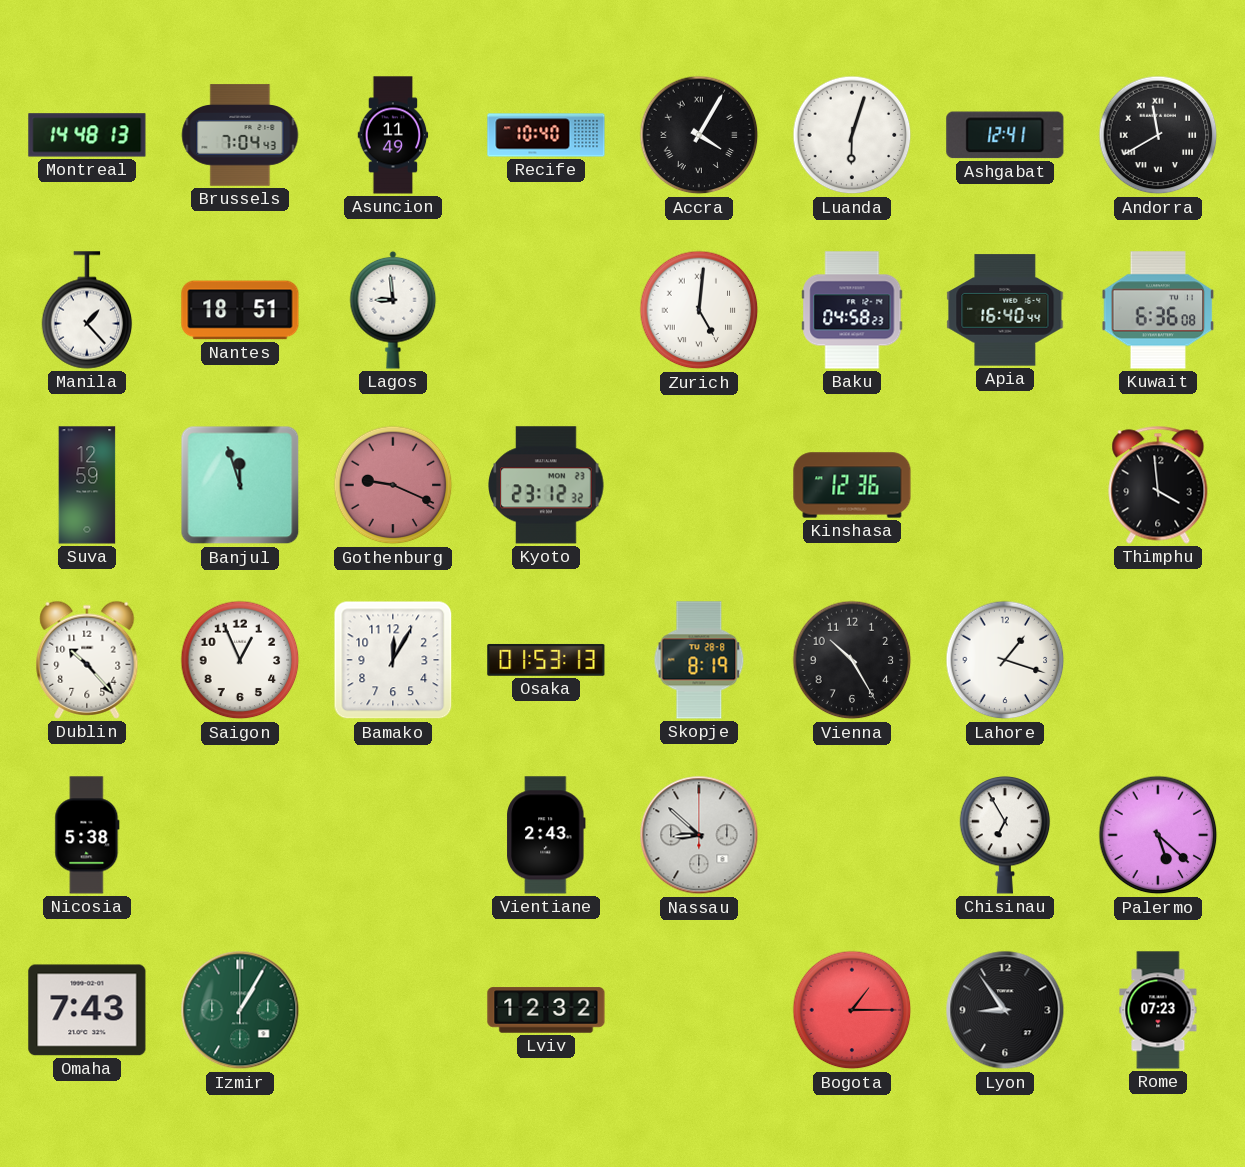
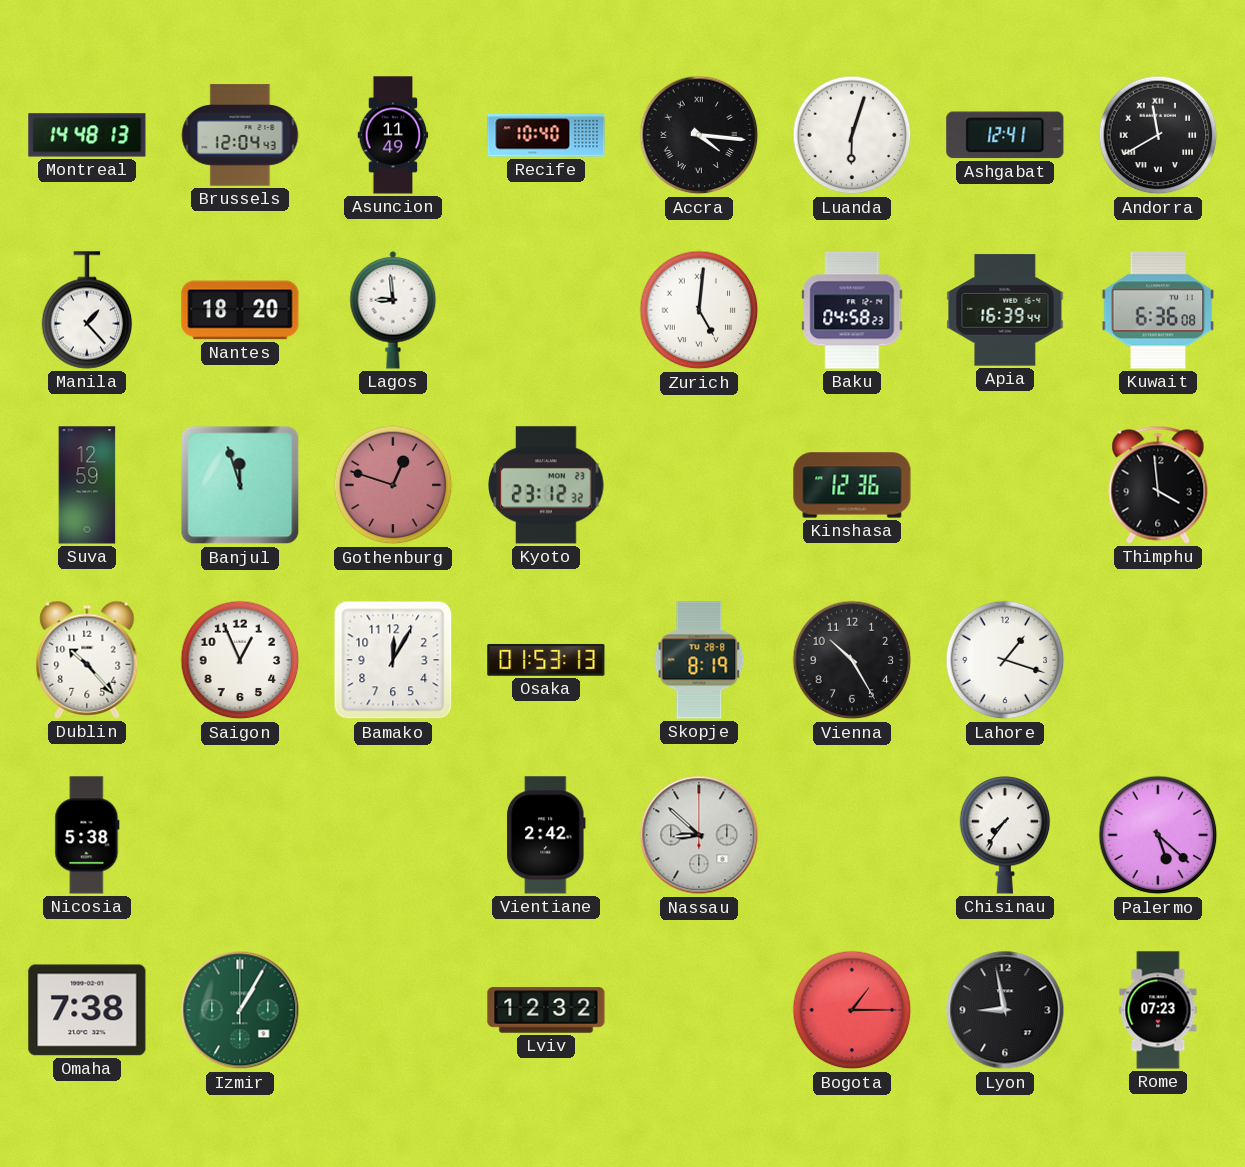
Brussels: 7:04 -> 12:04 (240, 135)
Accra: 4:05 -> 4:16 (699, 135)
Nantes: 18:51 -> 18:20 (240, 310)
Apia: 16:40 -> 16:39 (1005, 310)
Gothenburg: 9:19 -> 12:48 (393, 485)
Vientiane: 2:43 -> 2:42 (547, 835)
Chisinau: 6:55 -> 7:36 (1005, 835)
Omaha: 7:43 -> 7:38 (87, 1010)
Lyon: 8:54 -> 8:58 (1005, 1010)
